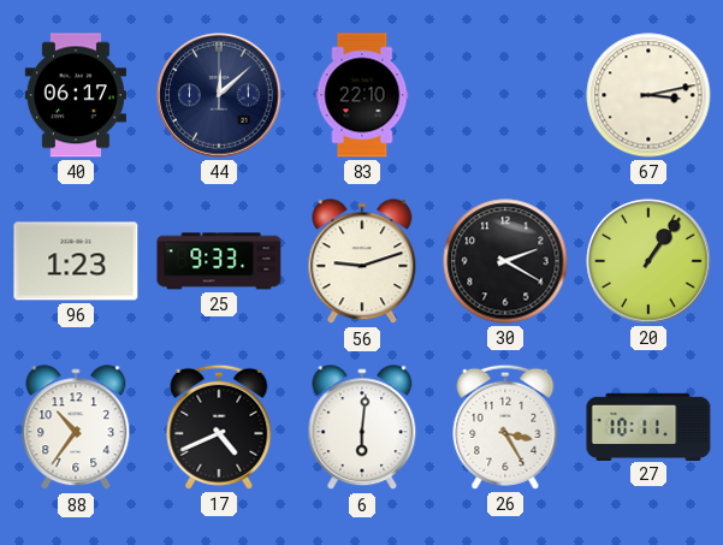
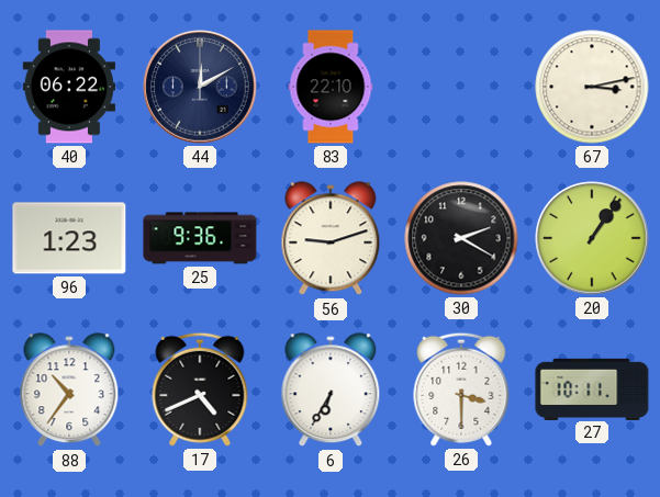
40: 06:17 -> 06:22 (69, 87)
44: 12:08 -> 12:10 (200, 87)
25: 9:33 -> 9:36 (200, 238)
6: 6:01 -> 6:35 (331, 391)
26: 3:25 -> 3:30 (461, 389)
